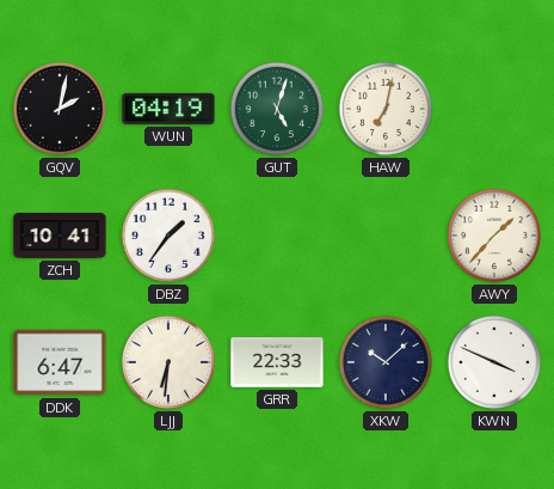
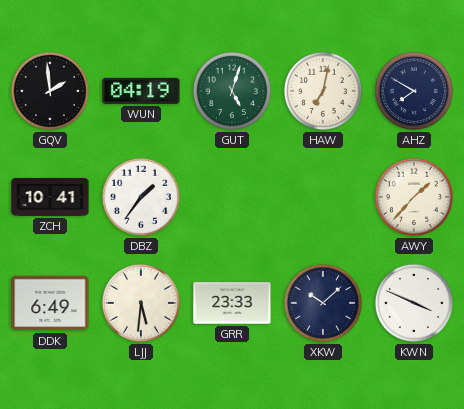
GQV: 2:02 -> 1:59 (50, 91)
AHZ: none -> 7:50 (414, 91)
DDK: 6:47 -> 6:49 (50, 303)
LJJ: 6:31 -> 5:31 (141, 303)
GRR: 22:33 -> 23:33 (232, 303)
